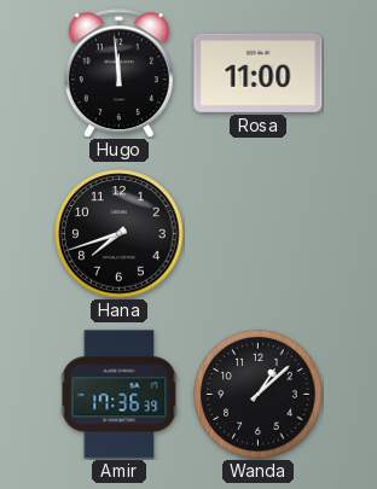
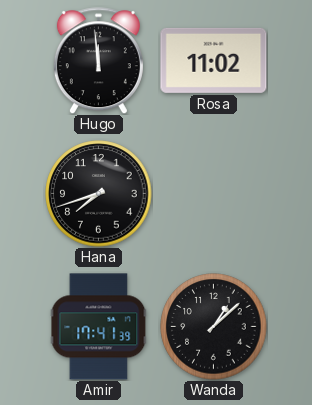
Rosa: 11:00 -> 11:02 (214, 60)
Amir: 17:36 -> 17:41 (99, 327)
